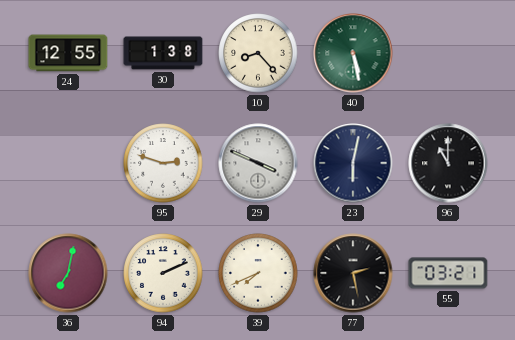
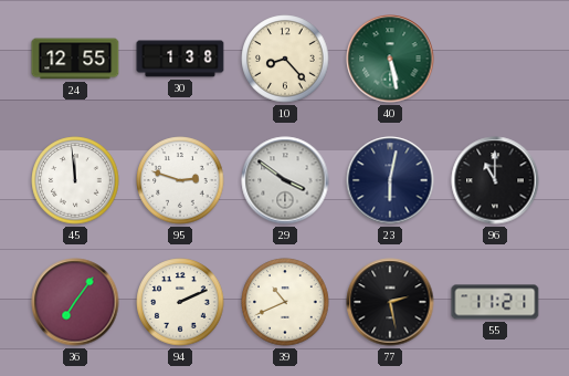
45: none -> 11:59 (75, 180)
29: 3:49 -> 3:51 (285, 180)
36: 7:02 -> 7:06 (75, 302)
39: 7:41 -> 10:41 (285, 302)
55: 03:21 -> 11:21 (495, 302)
